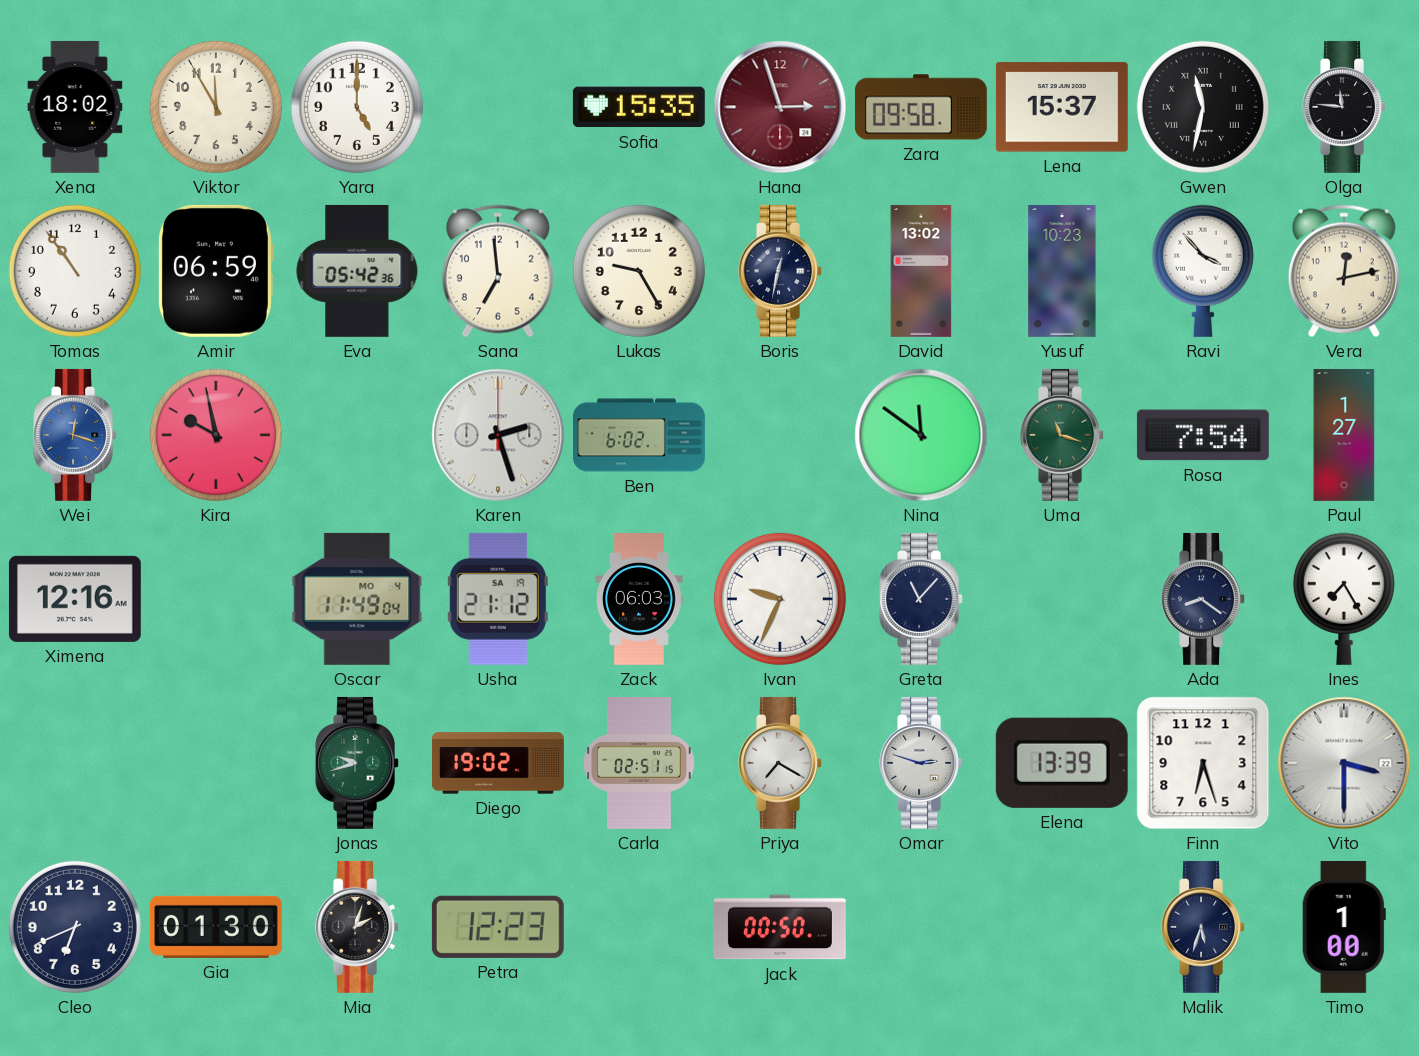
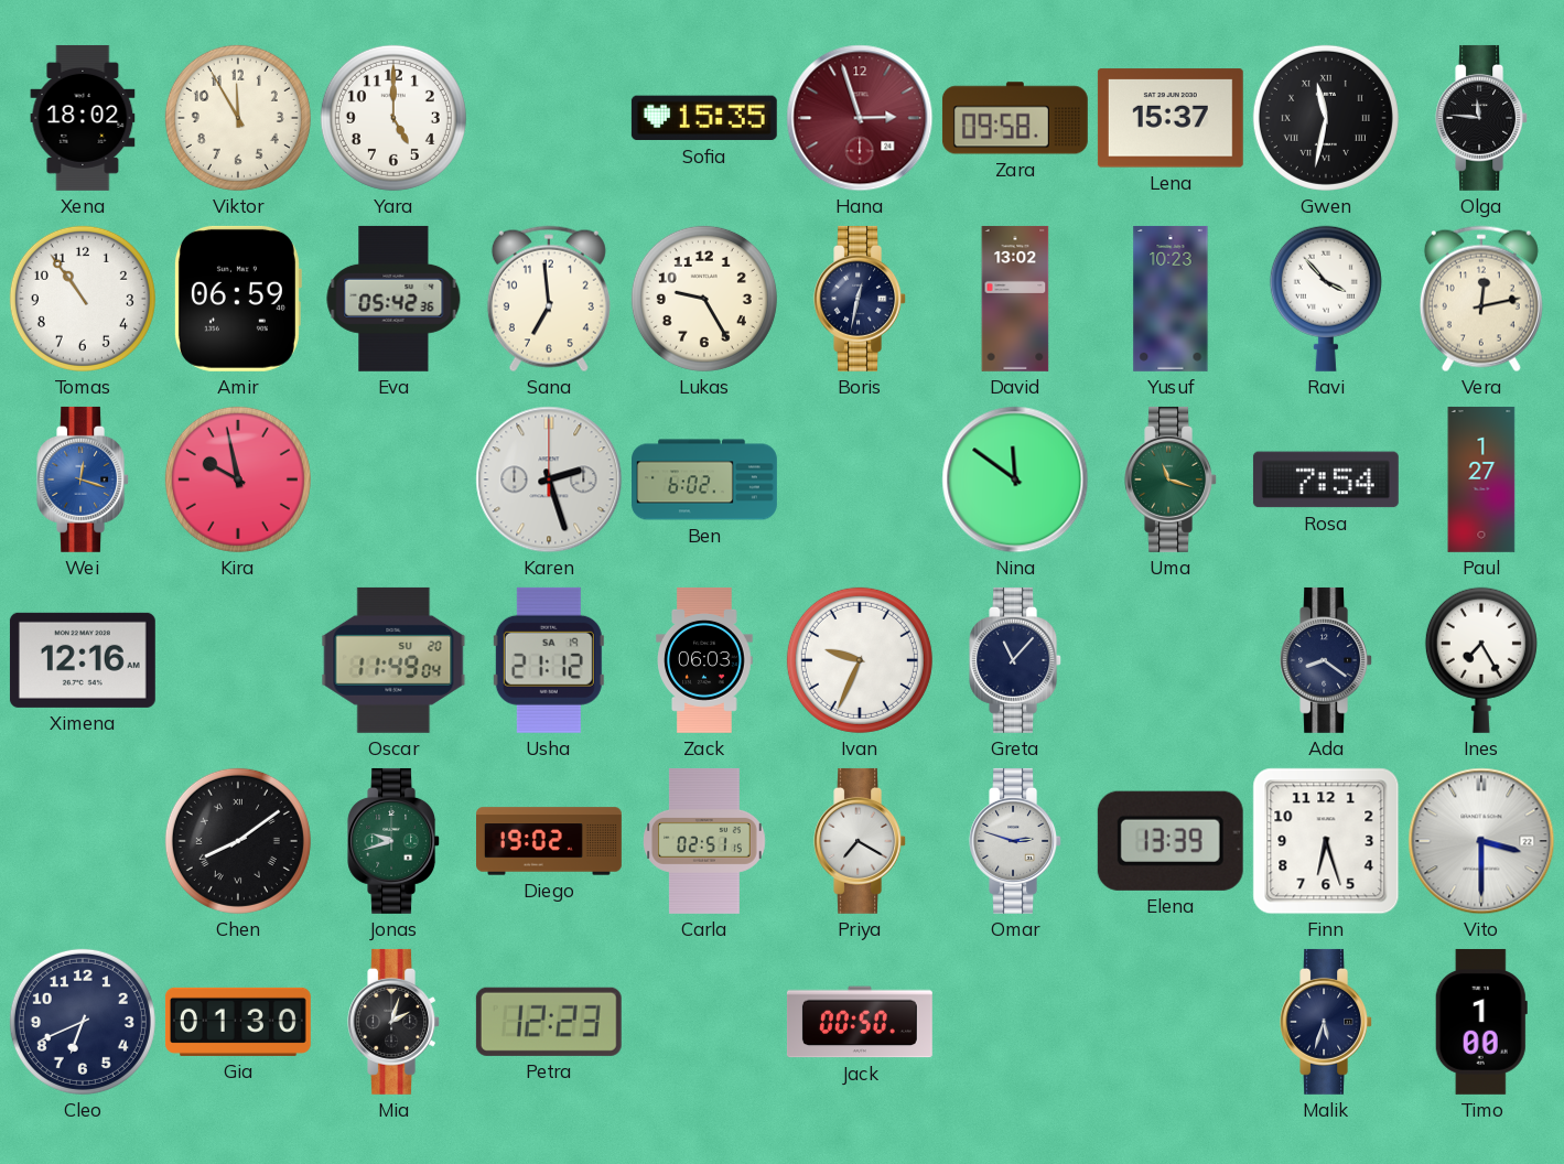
Oscar date: MO 4 -> SU 20 (393, 660)
Chen: none -> 8:09 (238, 841)
